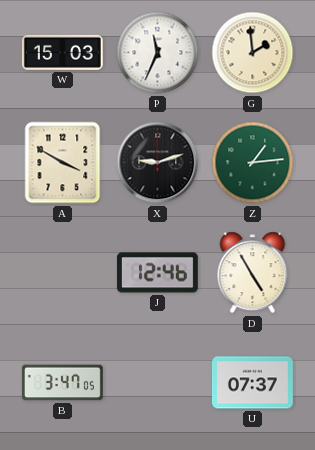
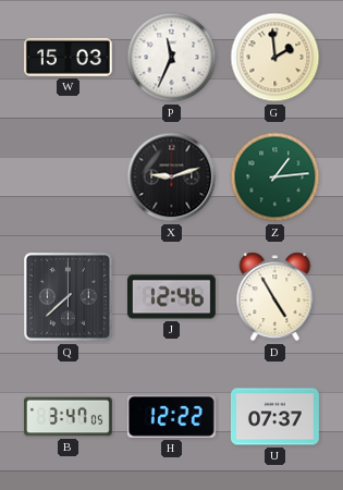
A: 3:50 -> none (63, 163)
Q: none -> 7:38 (69, 297)
H: none -> 12:22 (171, 416)
